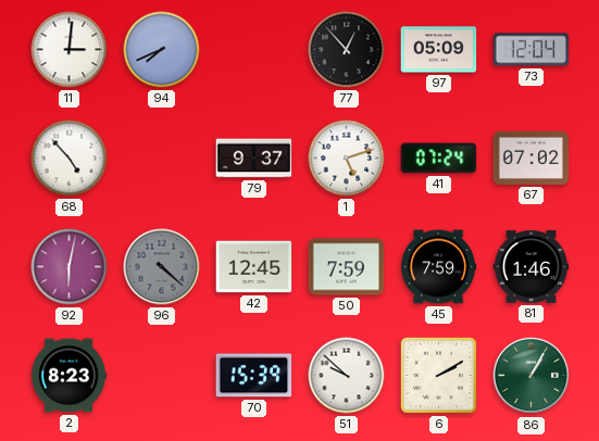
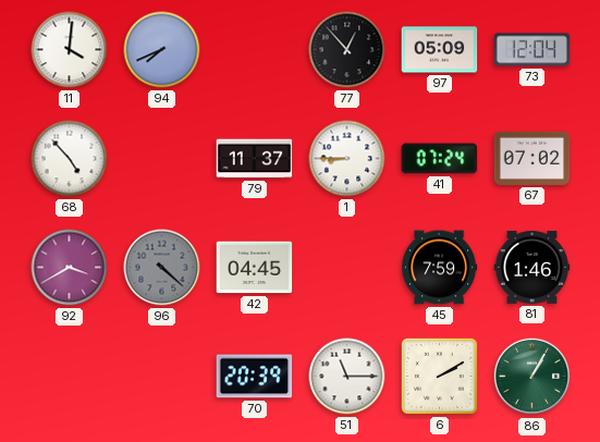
11: 3:01 -> 4:01 (70, 50)
79: 9:37 -> 11:37 (255, 159)
1: 5:12 -> 8:45 (347, 159)
92: 6:02 -> 3:40 (70, 268)
42: 12:45 -> 04:45 (255, 268)
50: 7:59 -> none (347, 267)
2: 8:23 -> none (68, 376)
70: 15:39 -> 20:39 (255, 377)
51: 9:52 -> 11:15 (347, 377)
